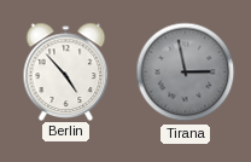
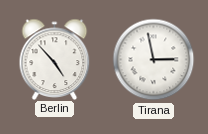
Tirana dial: grey -> white (154, 60)
